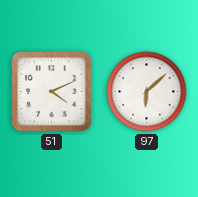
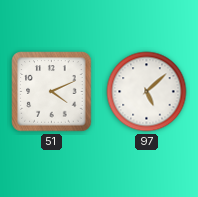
97: 6:08 -> 5:08 (147, 92)
